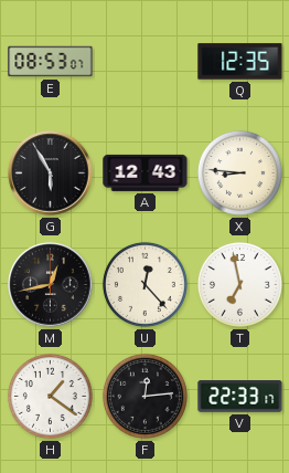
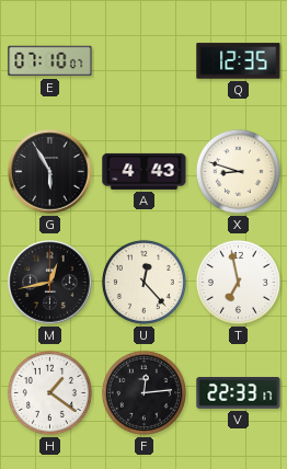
E: 08:53 -> 07:10 (50, 61)
A: 12:43 -> 4:43 (145, 171)
X: 8:46 -> 8:48 (238, 171)
